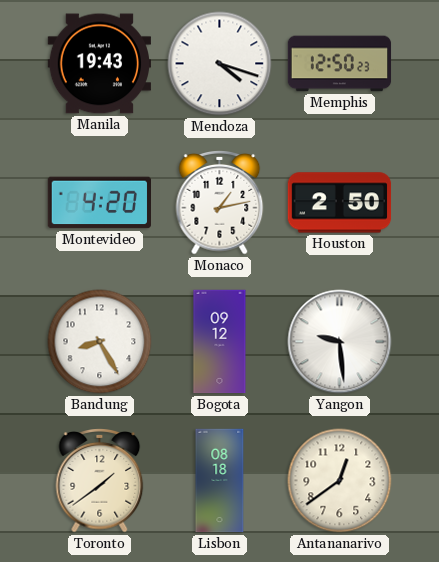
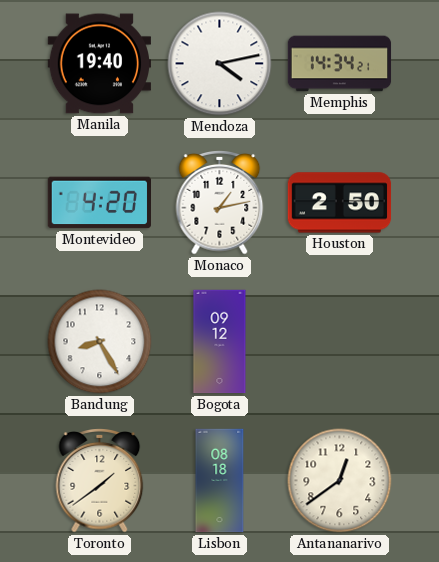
Manila: 19:43 -> 19:40 (99, 64)
Mendoza: 4:18 -> 4:13 (220, 64)
Memphis: 12:50 -> 14:34 (340, 64)
Yangon: 9:29 -> none (340, 342)
